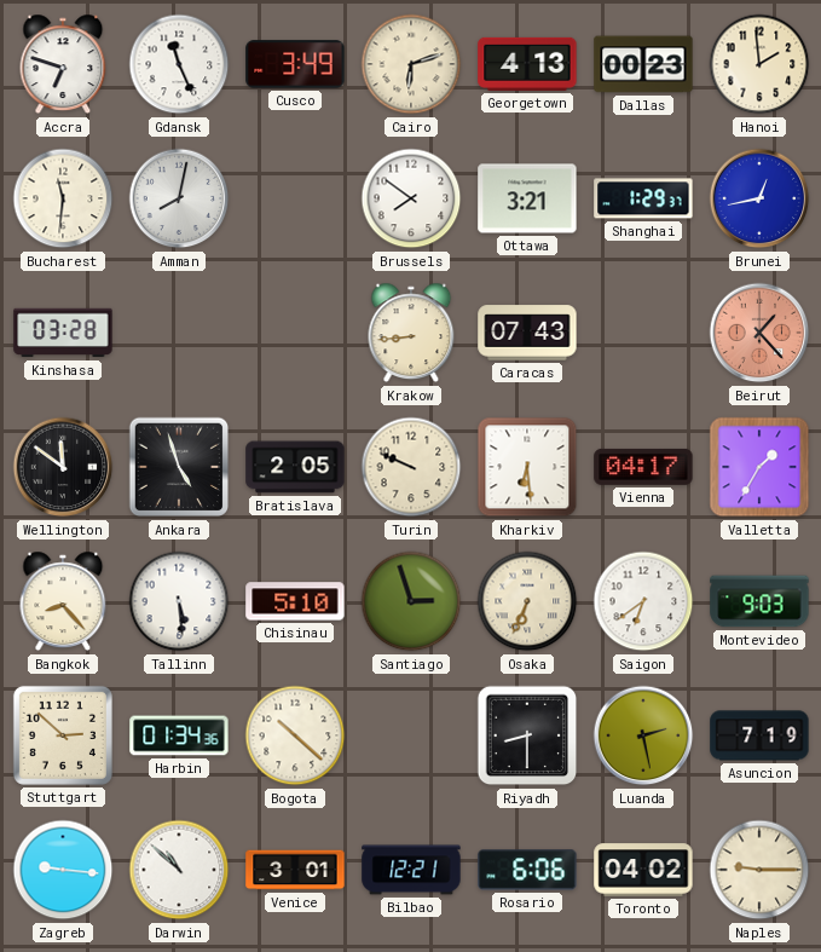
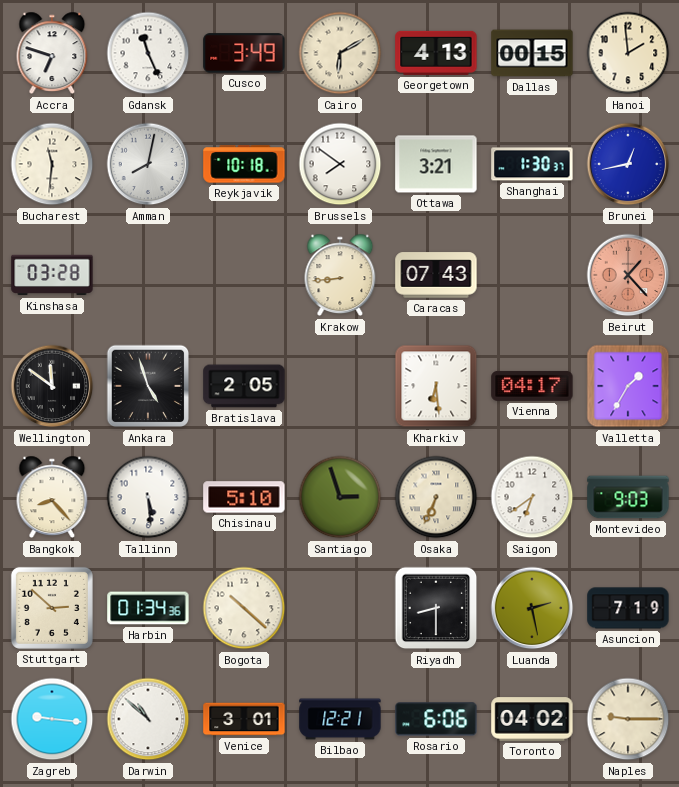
Cairo: 6:12 -> 6:10 (340, 53)
Dallas: 00:23 -> 00:15 (532, 53)
Reykjavik: none -> 10:18 (244, 164)
Shanghai: 1:29 -> 1:30 (532, 164)
Turin: 9:49 -> none (411, 467)
